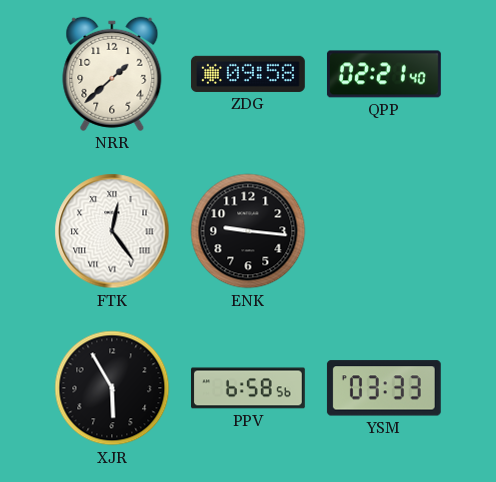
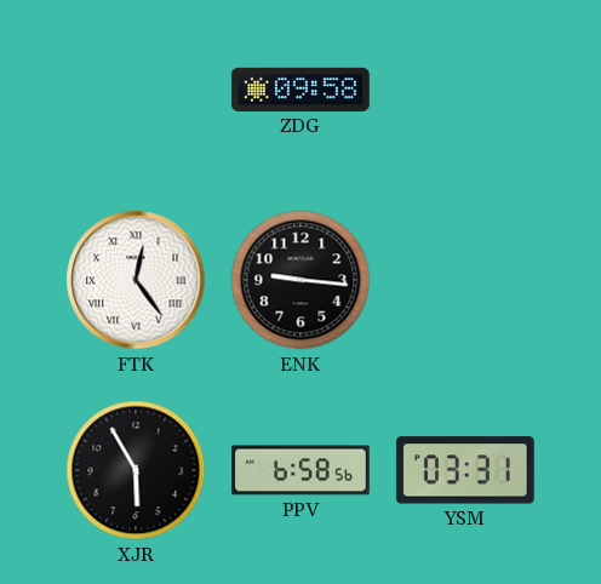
NRR: 1:38 -> none (112, 74)
QPP: 02:21 -> none (384, 74)
YSM: 03:33 -> 03:31 (465, 470)
